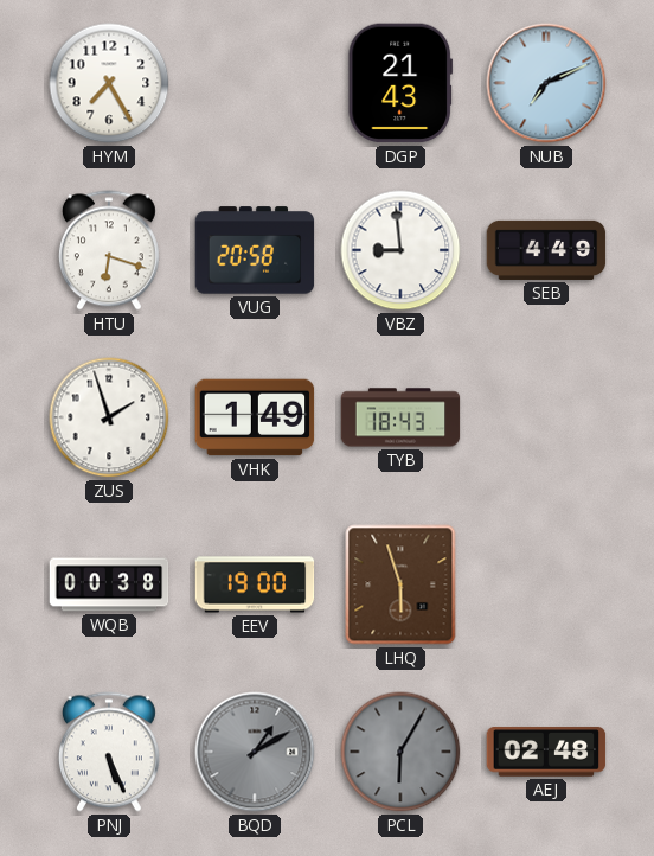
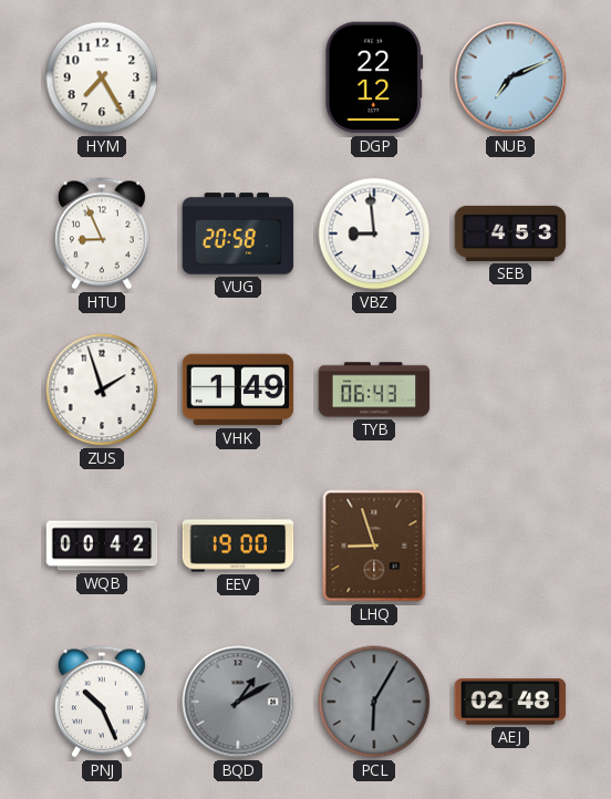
DGP: 21:43 -> 22:12 (374, 77)
HTU: 6:18 -> 8:56 (102, 234)
SEB: 4:49 -> 4:53 (510, 234)
TYB: 18:43 -> 06:43 (374, 390)
WQB: 00:38 -> 00:42 (102, 546)
LHQ: 5:57 -> 8:57 (374, 546)
PNJ: 5:26 -> 10:26 (102, 702)
